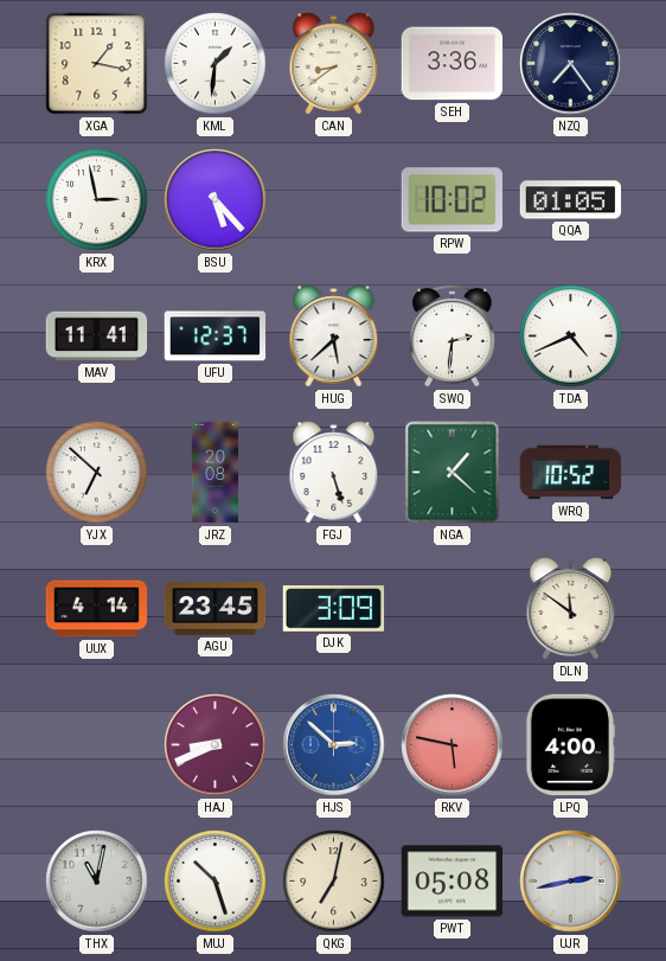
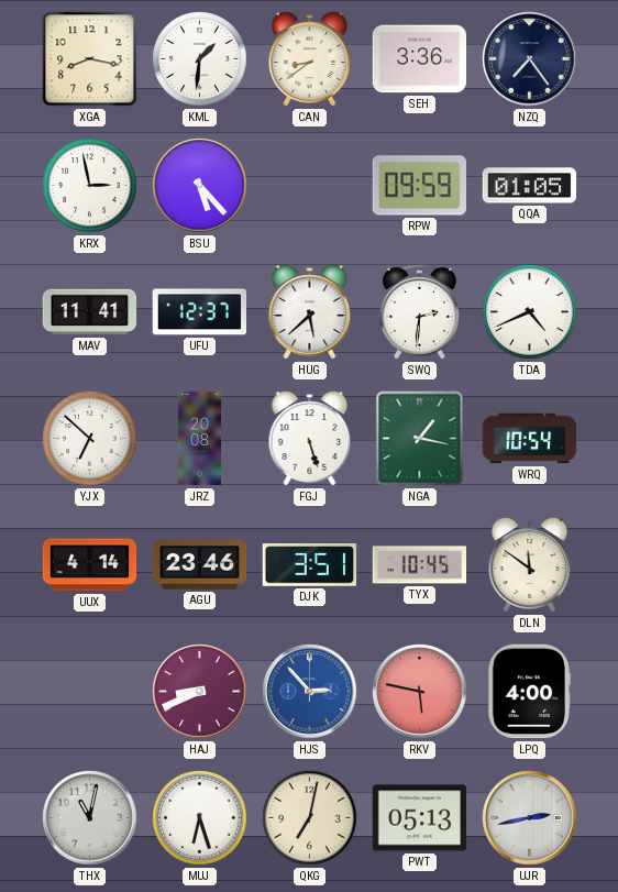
XGA: 1:17 -> 8:17 (90, 59)
RPW: 10:02 -> 09:59 (419, 186)
NGA: 1:22 -> 1:17 (420, 439)
WRQ: 10:52 -> 10:54 (530, 439)
AGU: 23:45 -> 23:46 (200, 565)
DJK: 3:09 -> 3:51 (310, 565)
TYX: none -> 10:45 (420, 565)
HJS: 2:52 -> 2:53 (310, 692)
MUJ: 10:27 -> 6:27 (200, 818)
PWT: 05:08 -> 05:13 (420, 818)
